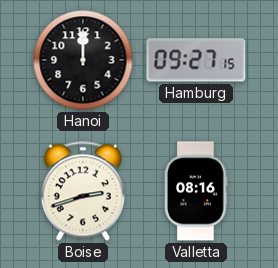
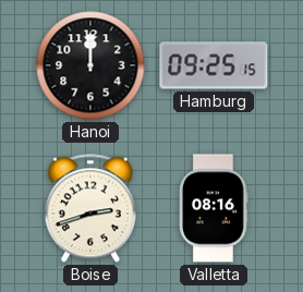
Hamburg: 09:27 -> 09:25 (214, 65)
